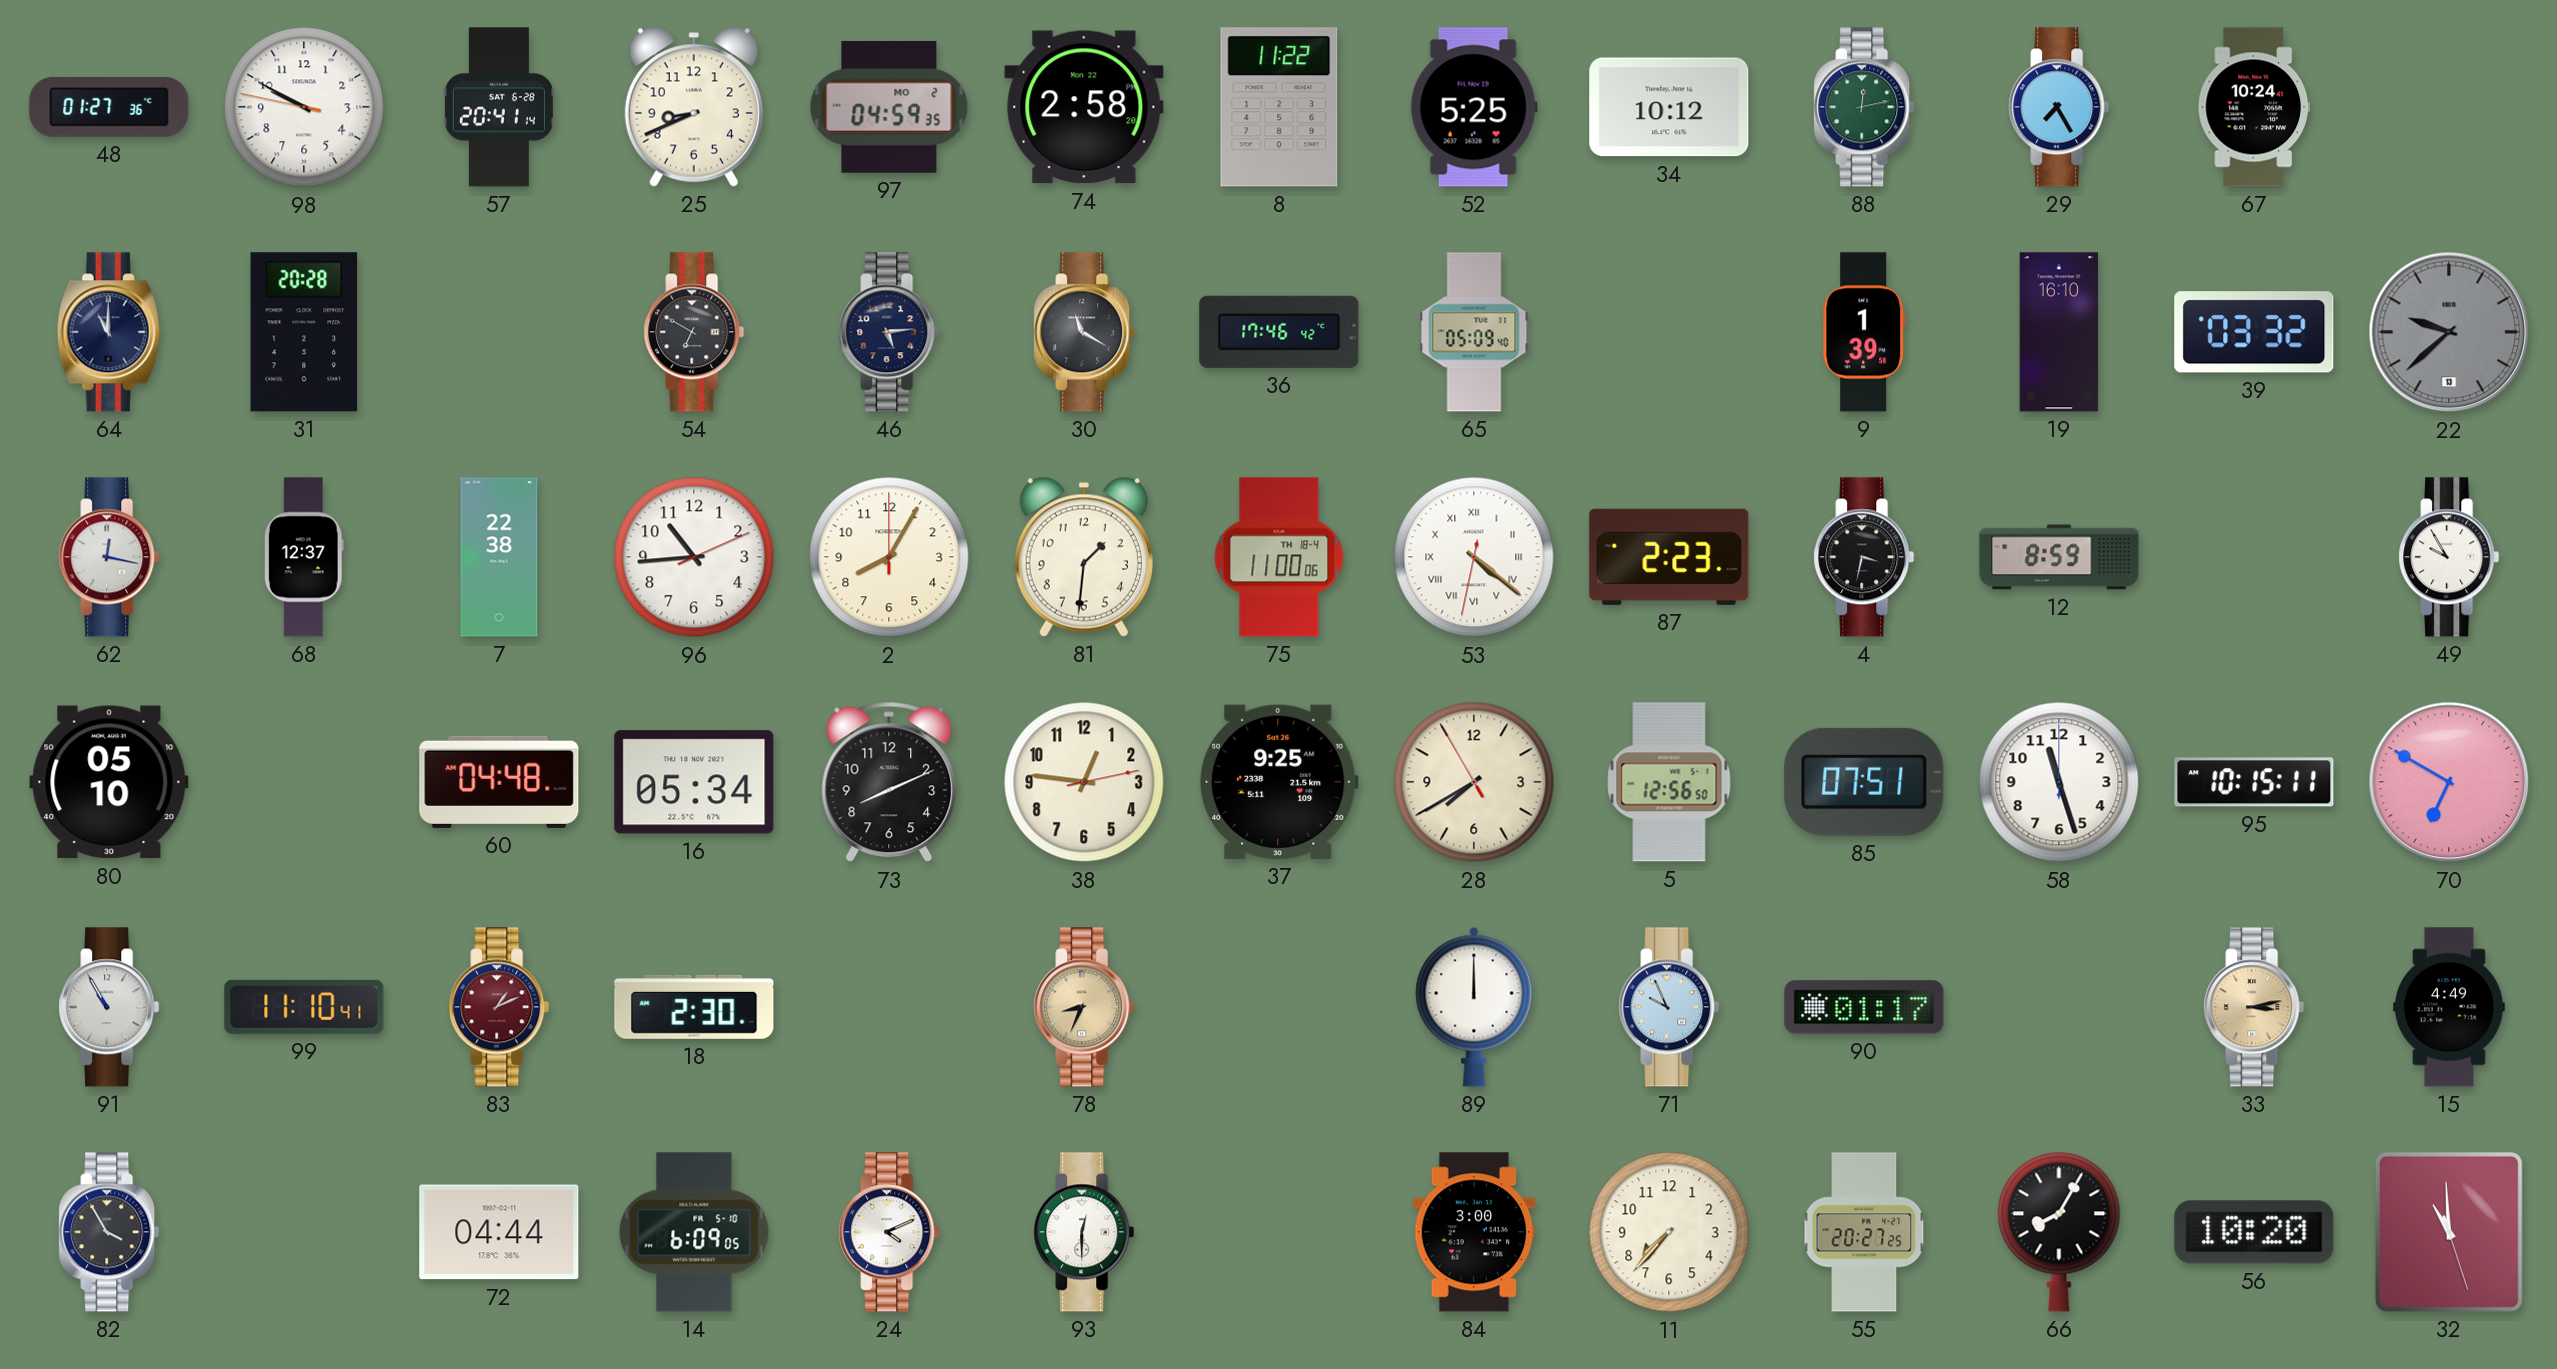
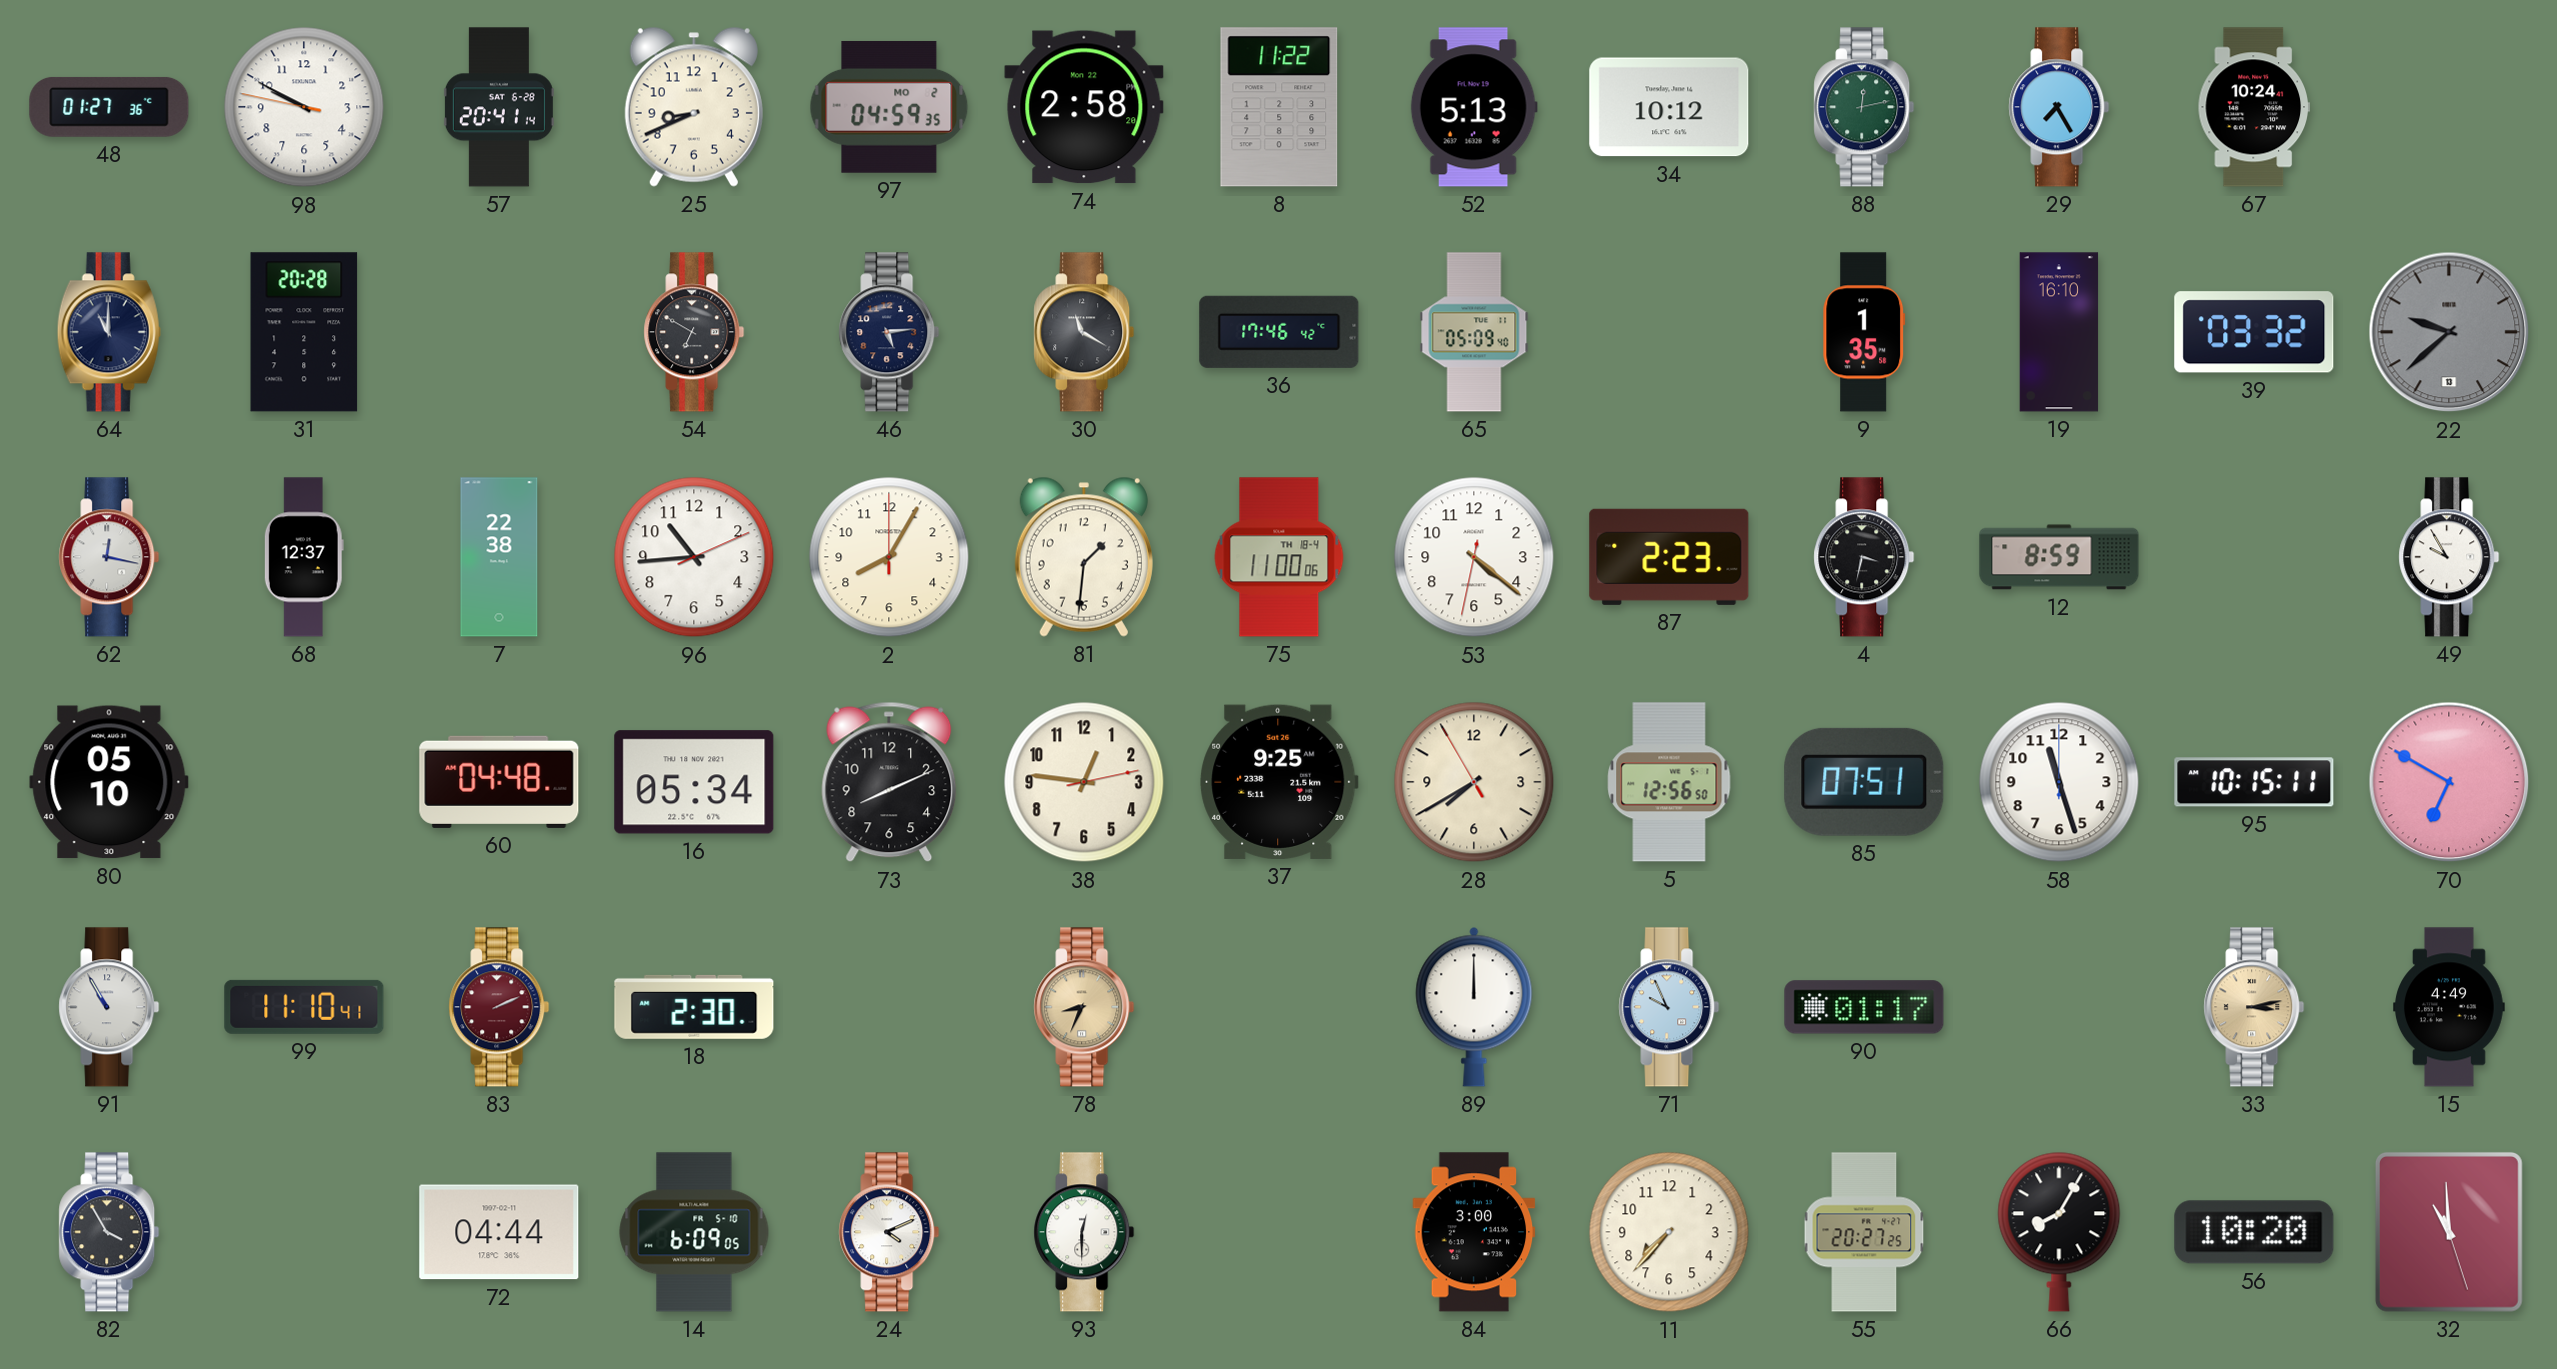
52: 5:25 -> 5:13 (1474, 107)
9: 1:39 -> 1:35 (1864, 332)
53 numerals: Roman -> Arabic (1474, 557)
83: 1:11 -> 2:11 (499, 1007)
